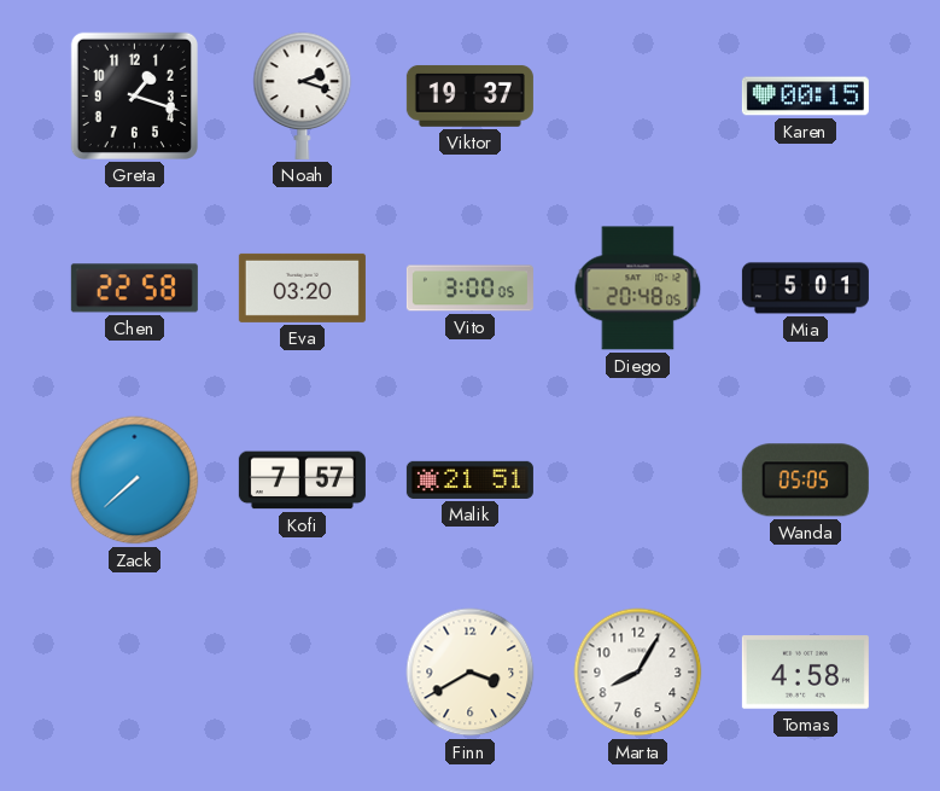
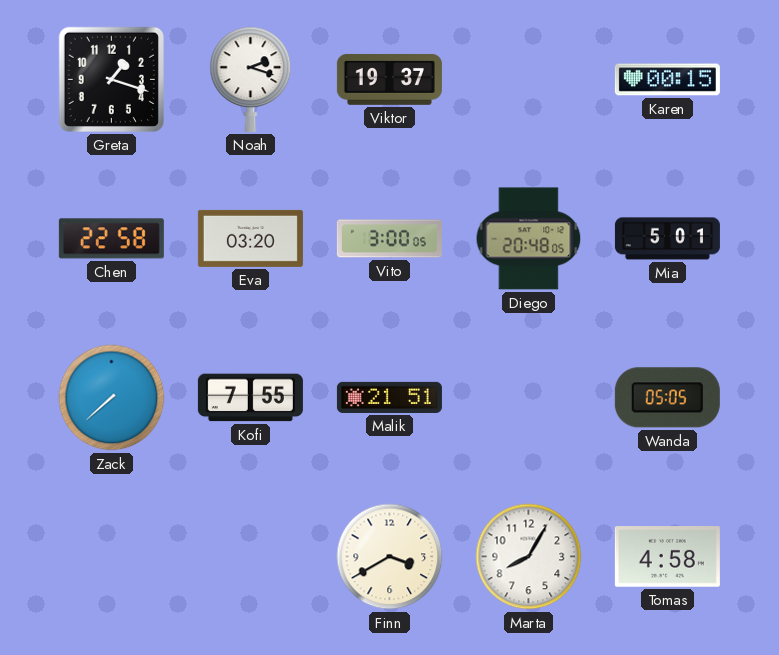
Kofi: 7:57 -> 7:55 (250, 398)
